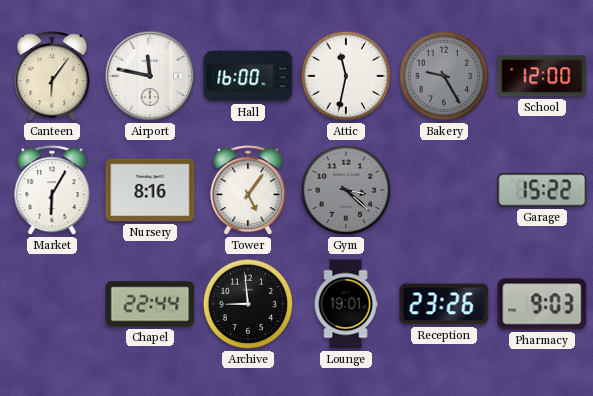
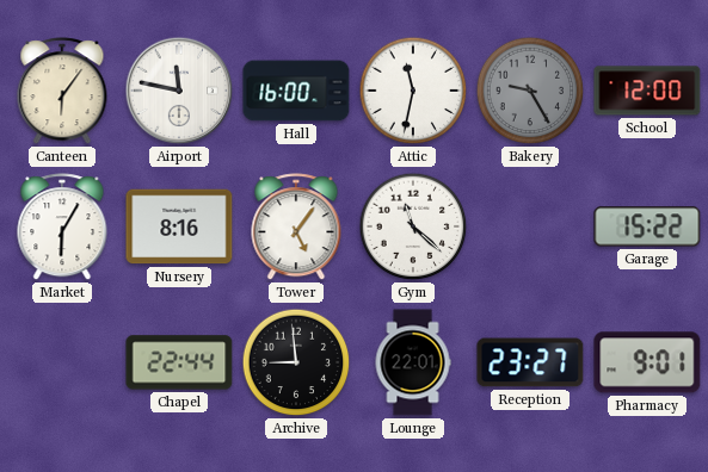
Gym: 3:22 -> 11:22 (413, 226)
Gym dial: grey -> white (413, 226)
Lounge: 19:01 -> 22:01 (413, 362)
Reception: 23:26 -> 23:27 (530, 362)
Pharmacy: 9:03 -> 9:01 (647, 362)
